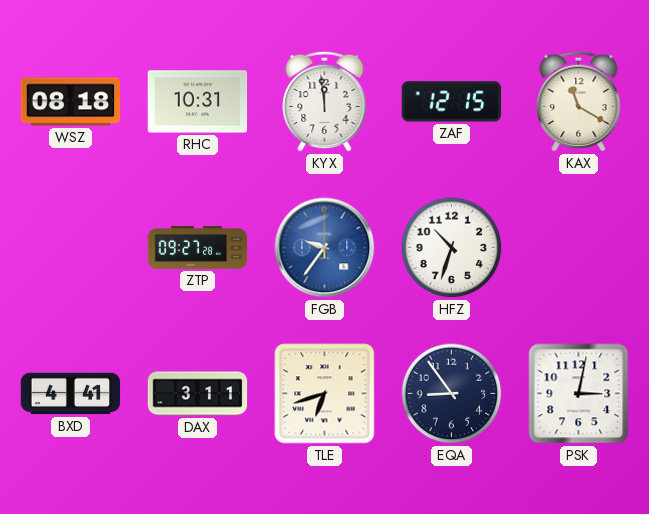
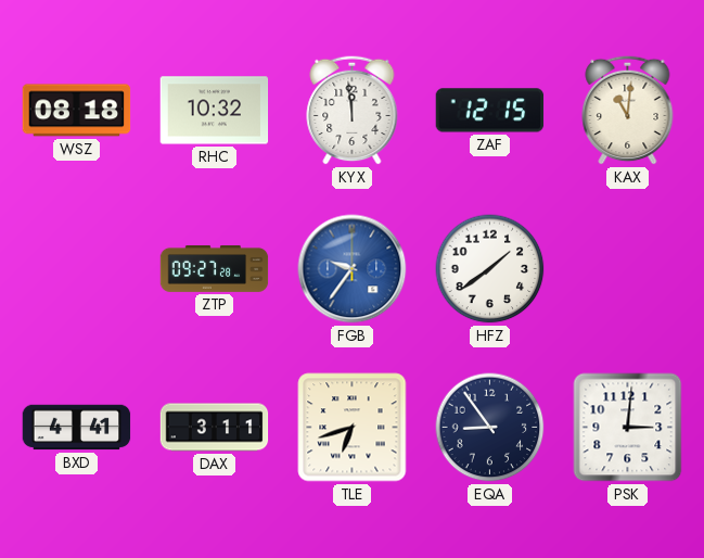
RHC: 10:31 -> 10:32 (215, 111)
KAX: 11:20 -> 11:01 (628, 110)
HFZ: 10:33 -> 1:39 (490, 269)
PSK: 3:02 -> 3:01 (628, 428)
